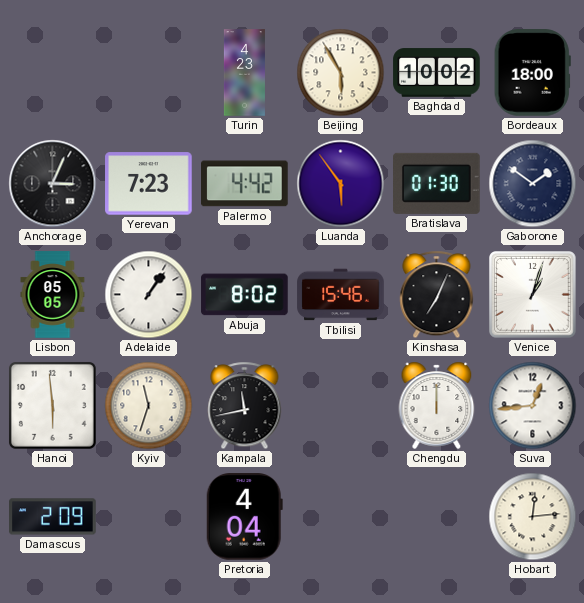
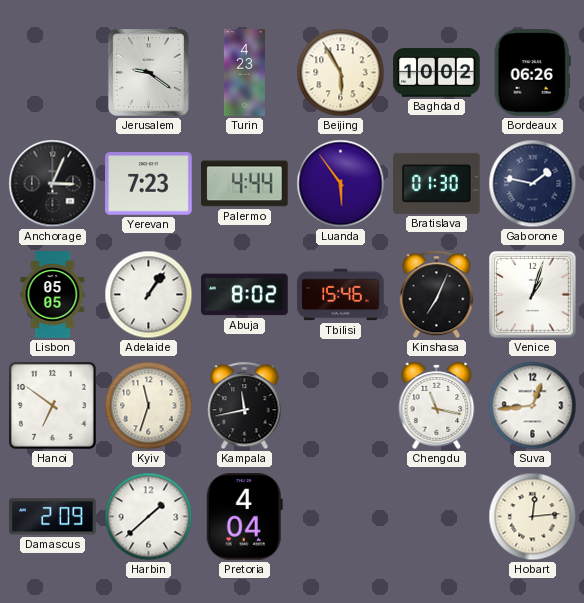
Jerusalem: none -> 9:21 (148, 72)
Bordeaux: 18:00 -> 06:26 (532, 73)
Palermo: 4:42 -> 4:44 (245, 184)
Gaborone: 1:51 -> 1:47 (533, 184)
Hanoi: 5:59 -> 6:51 (52, 405)
Chengdu: 12:00 -> 11:17 (437, 405)
Harbin: none -> 1:38 (149, 517)
